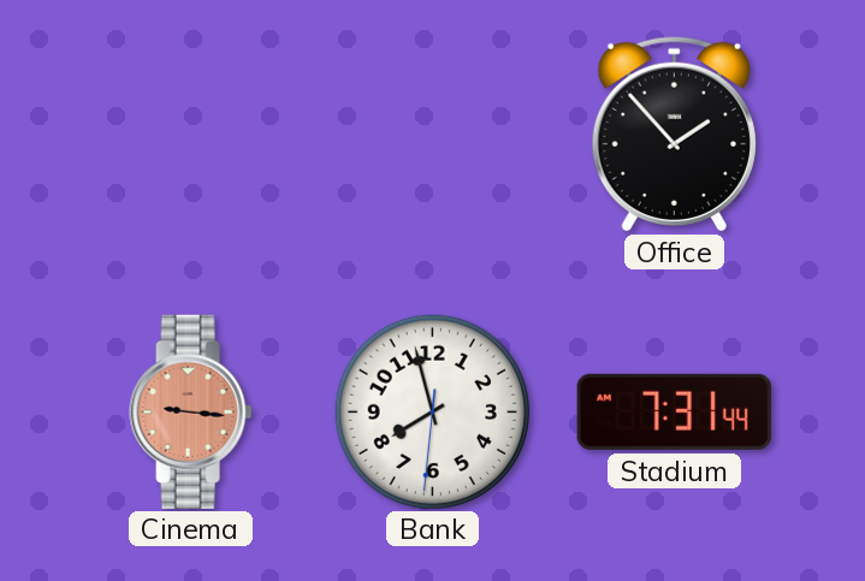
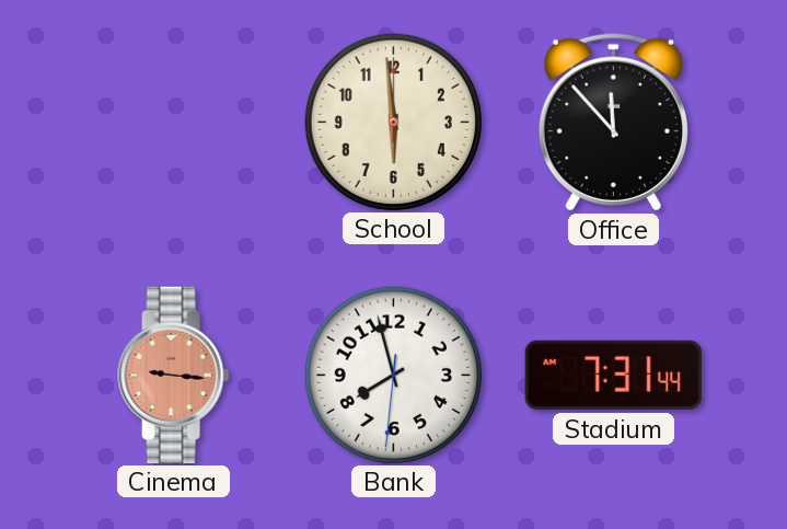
School: none -> 5:59 (393, 122)
Office: 1:53 -> 11:53 (613, 122)
